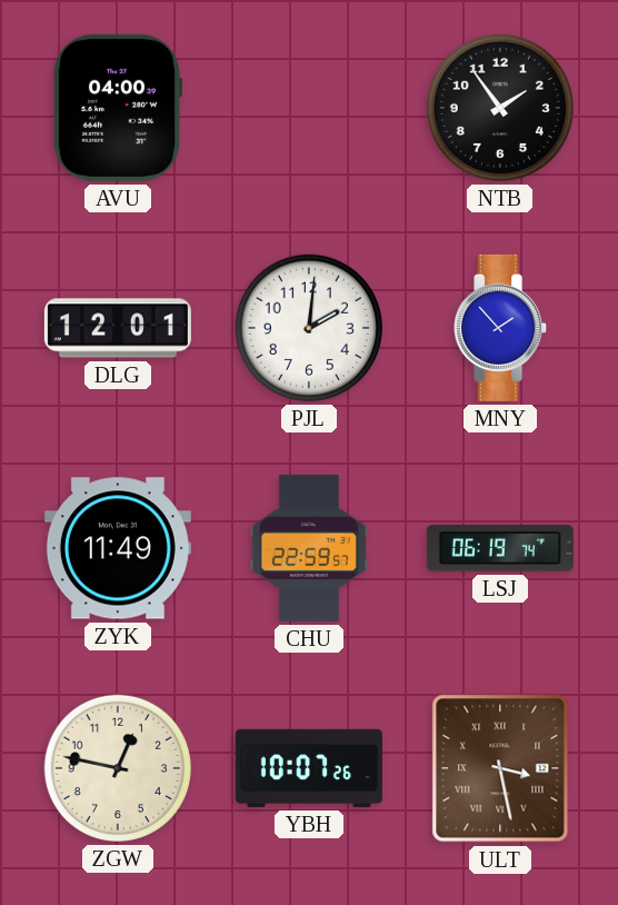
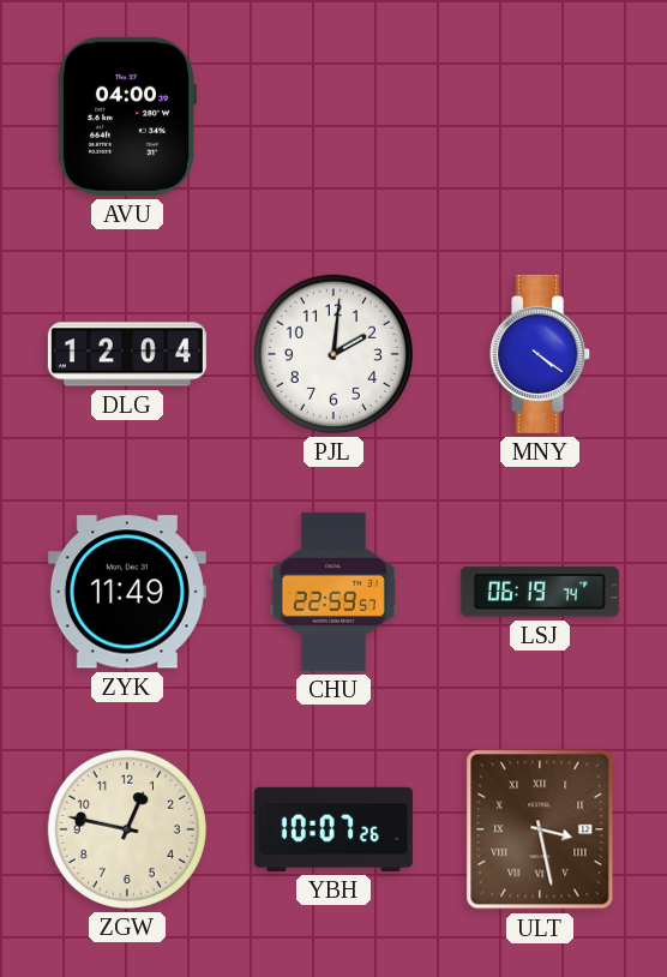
NTB: 1:54 -> none (500, 108)
DLG: 12:01 -> 12:04 (127, 354)
MNY: 1:53 -> 4:21 (541, 354)
